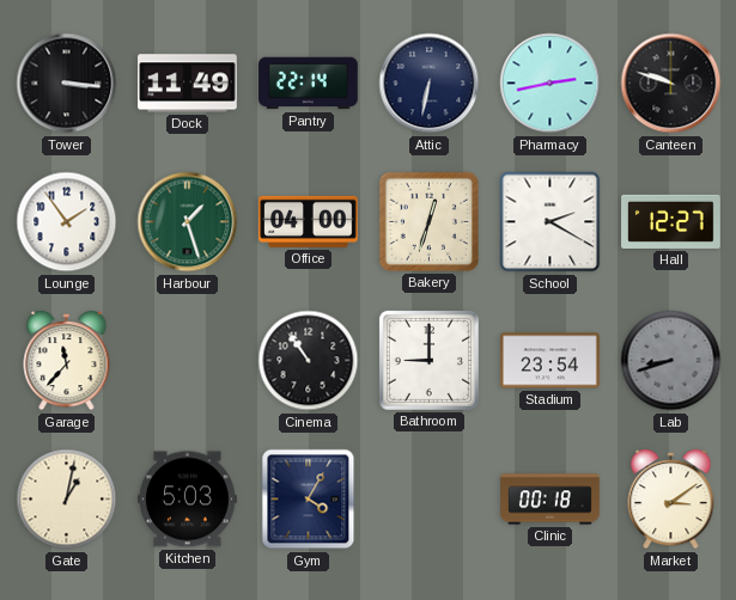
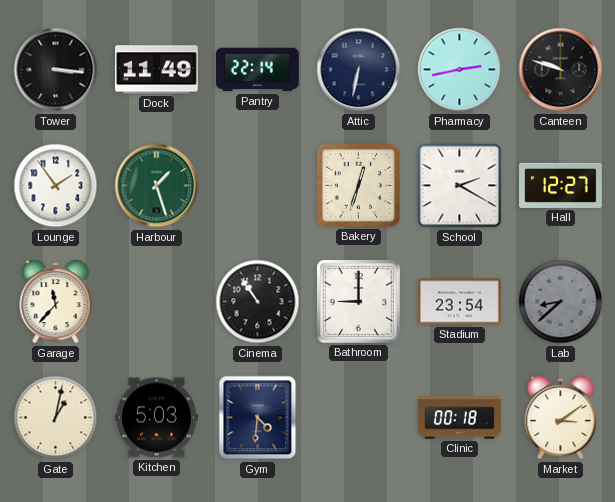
Office: 04:00 -> none (309, 221)
Lab: 8:42 -> 8:38 (561, 302)
Gym: 4:05 -> 4:31 (258, 418)
